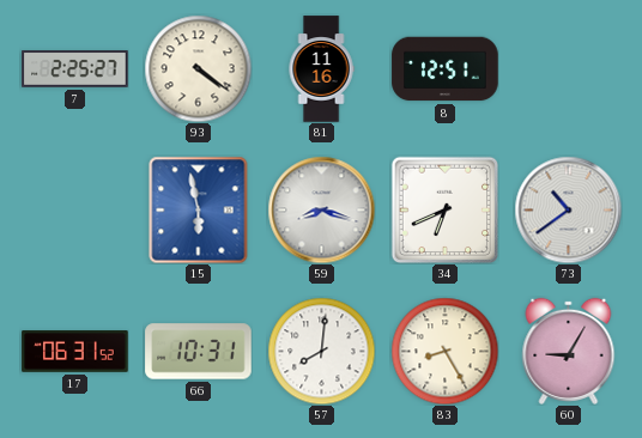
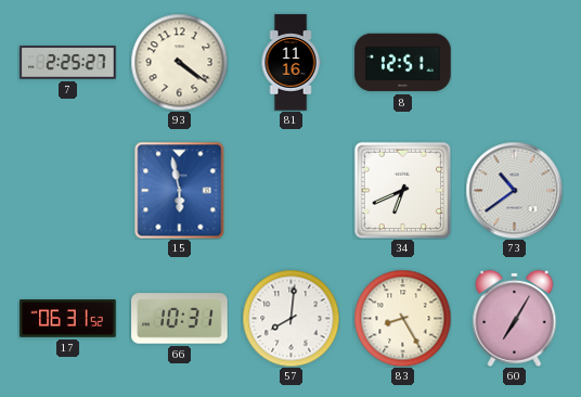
59: 8:18 -> none (321, 209)
60: 9:05 -> 7:05 (515, 318)
